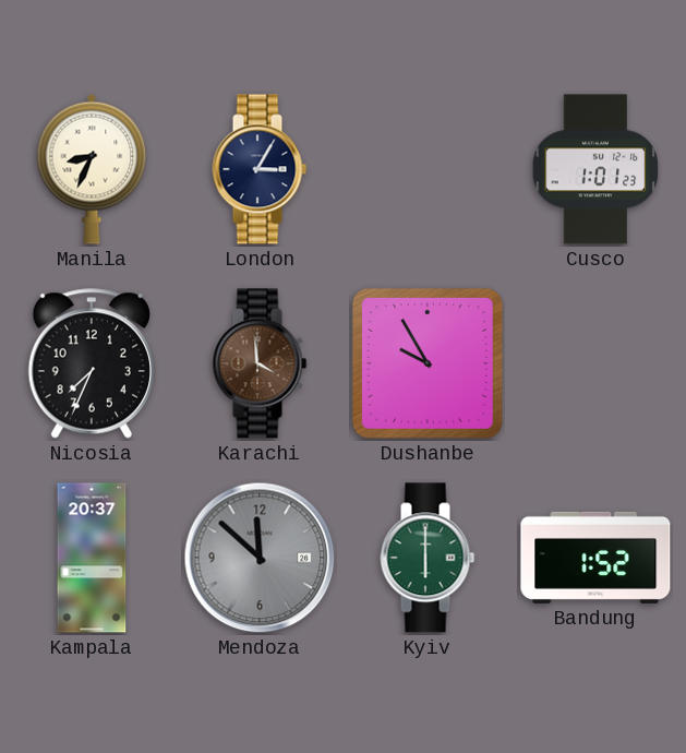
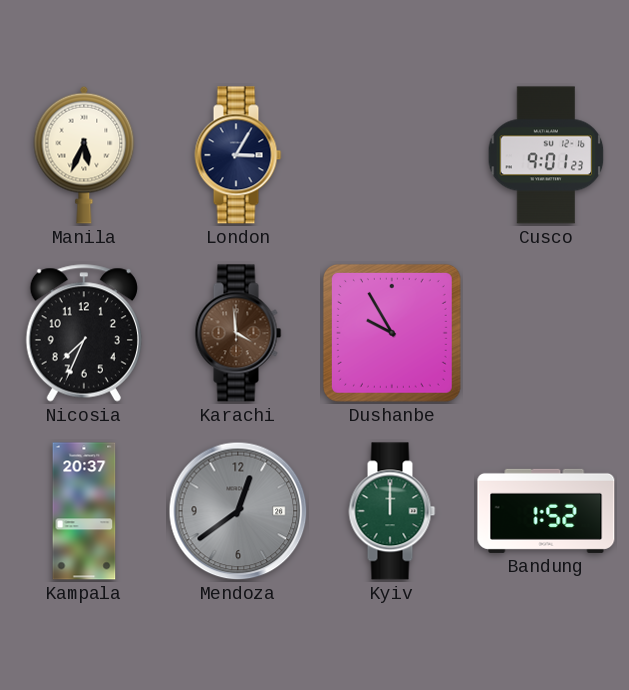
Manila: 8:34 -> 5:34 (84, 155)
Cusco: 1:01 -> 9:01 (546, 155)
Mendoza: 11:52 -> 12:39 (238, 511)
Kyiv: 6:00 -> 12:00 (392, 511)
